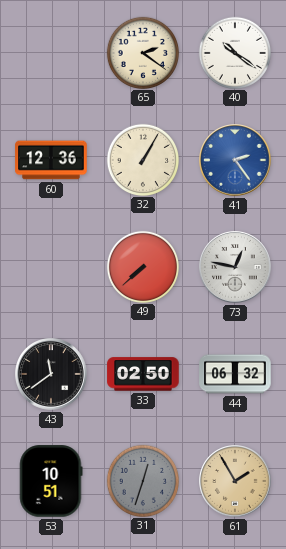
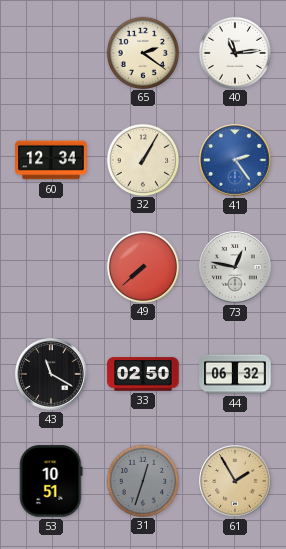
40: 10:21 -> 11:14 (234, 52)
60: 12:36 -> 12:34 (51, 160)
43: 11:39 -> 11:20 (51, 374)
